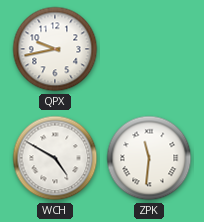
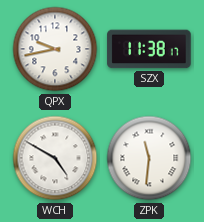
SZX: none -> 11:38 (149, 49)
